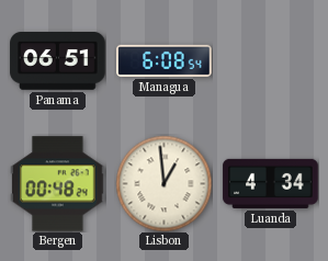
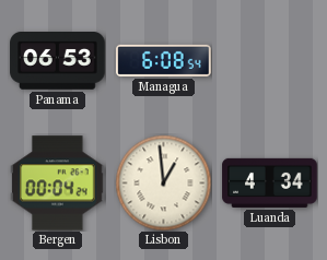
Panama: 06:51 -> 06:53 (58, 61)
Bergen: 00:48 -> 00:04 (58, 184)
